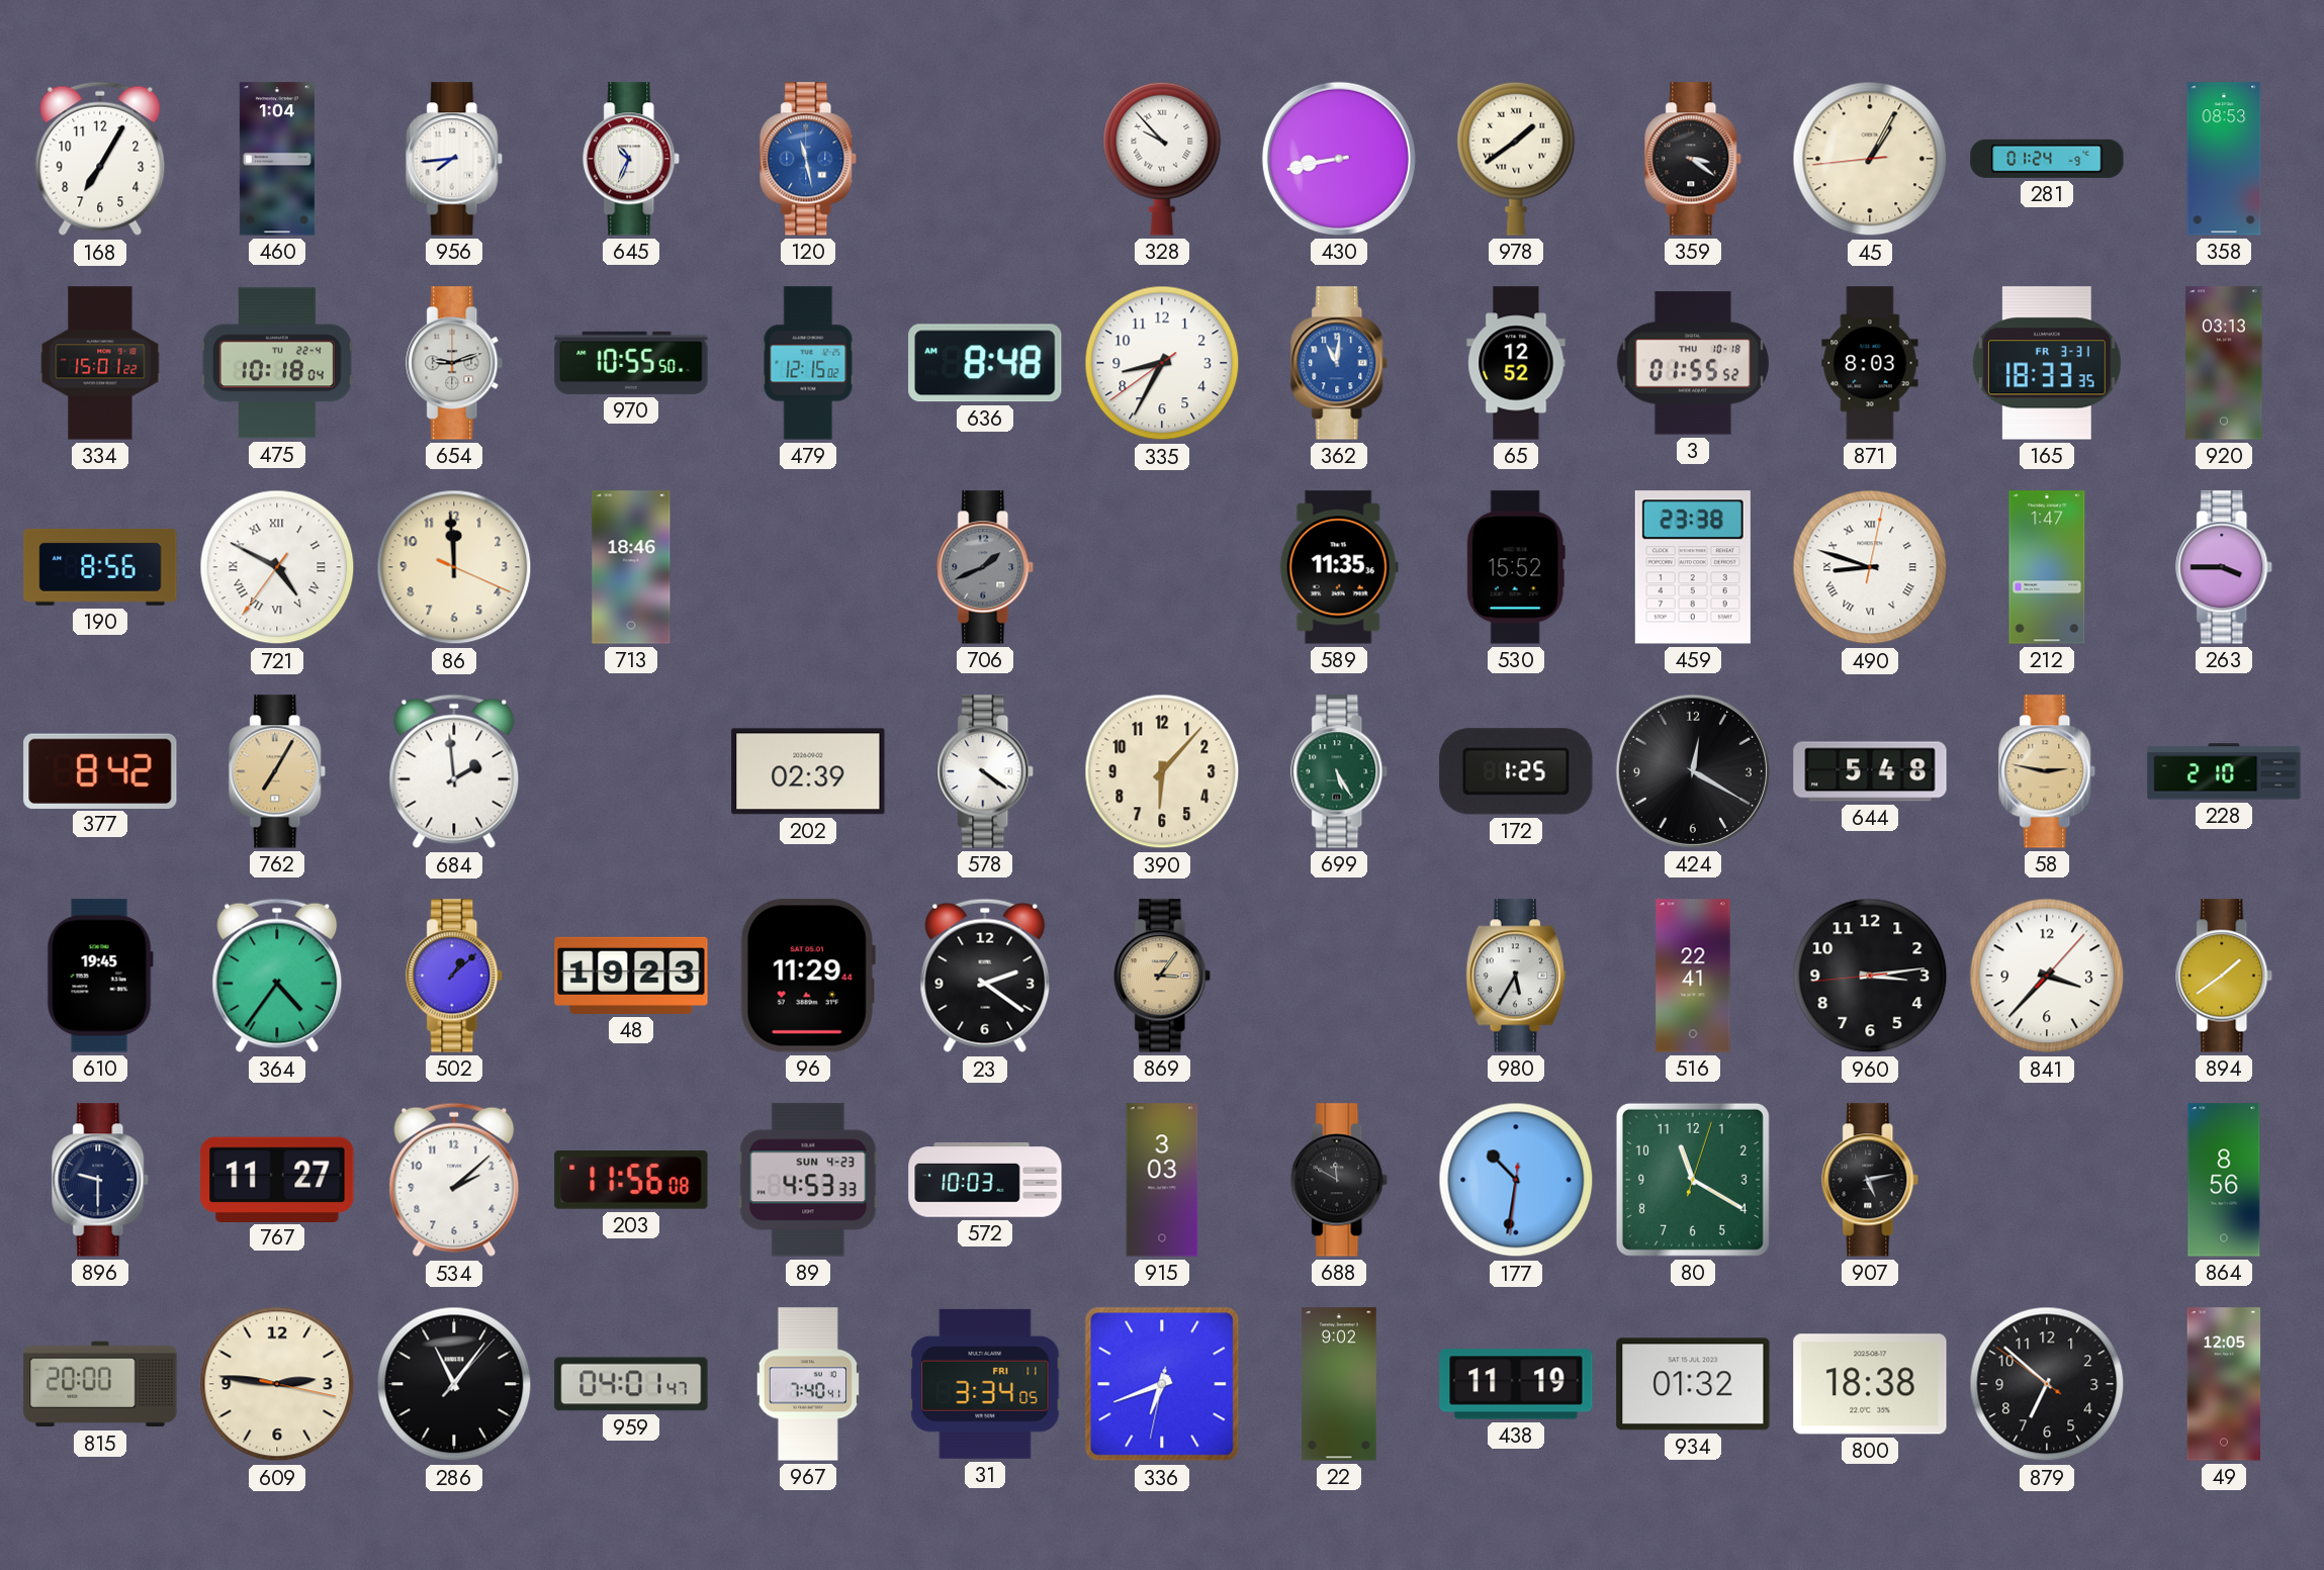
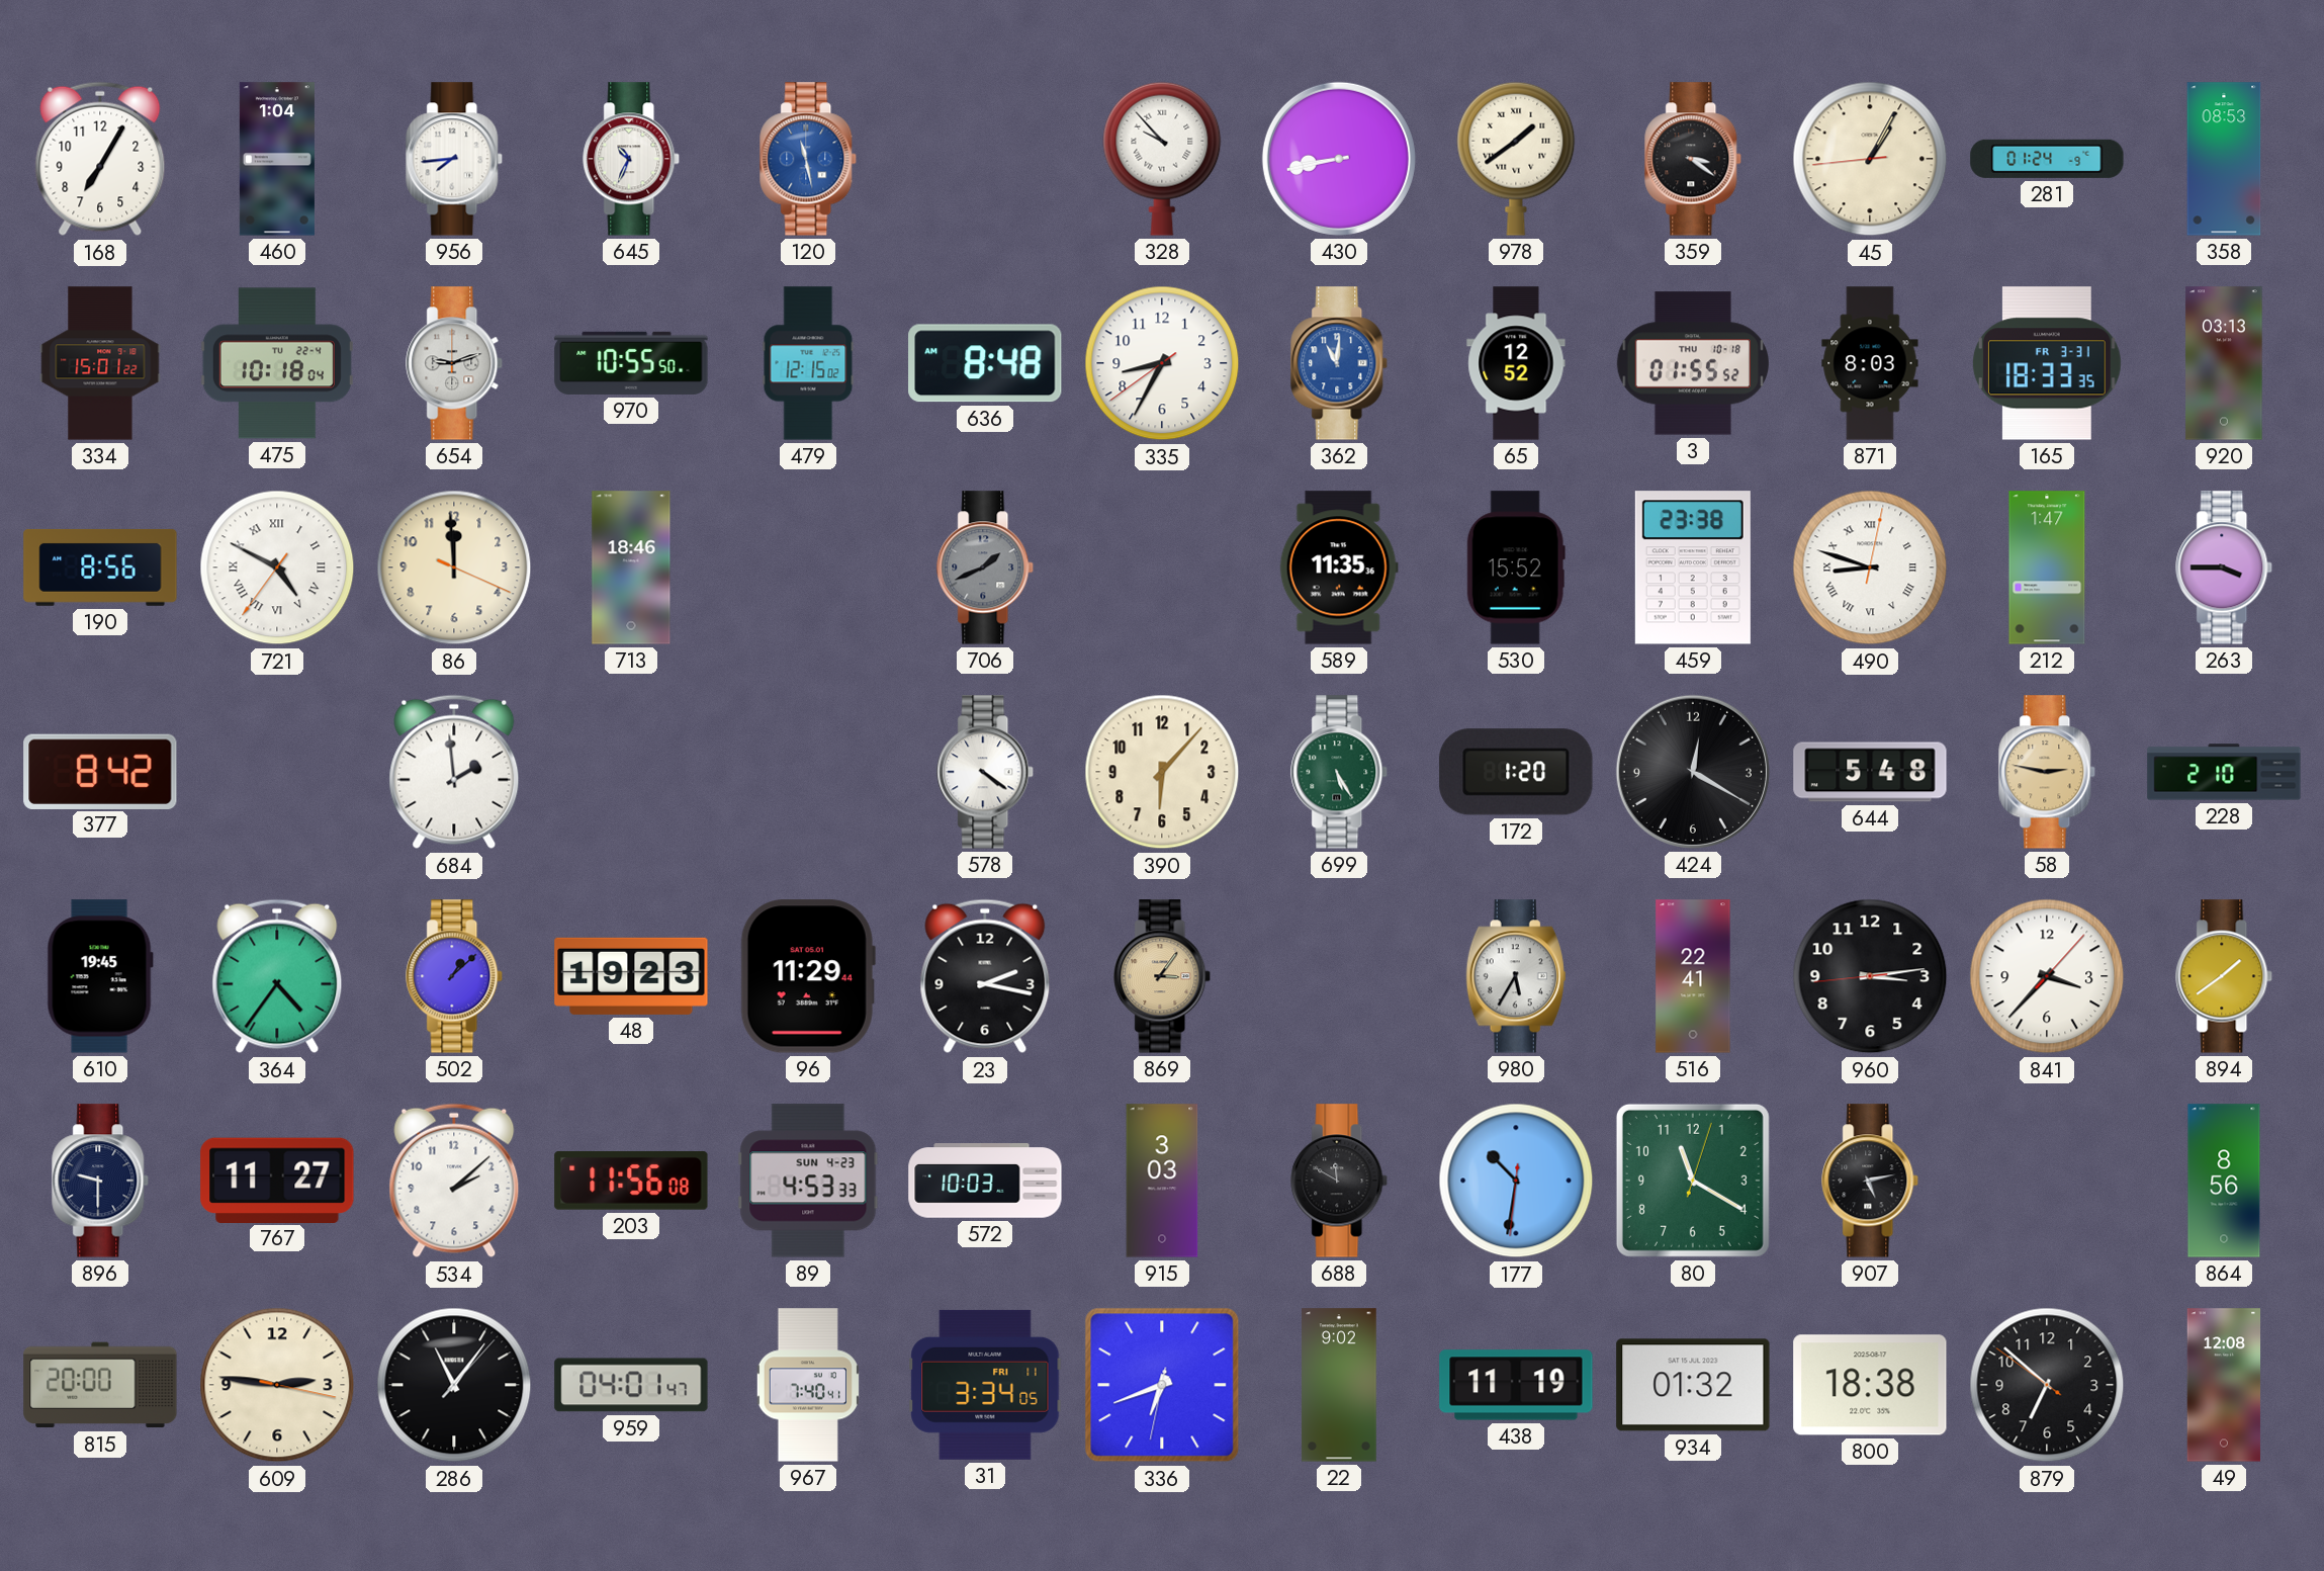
762: 7:05 -> none (278, 771)
202: 02:39 -> none (808, 771)
172: 1:25 -> 1:20 (1516, 772)
23: 2:21 -> 2:17 (985, 976)
49: 12:05 -> 12:08 (2224, 1385)
